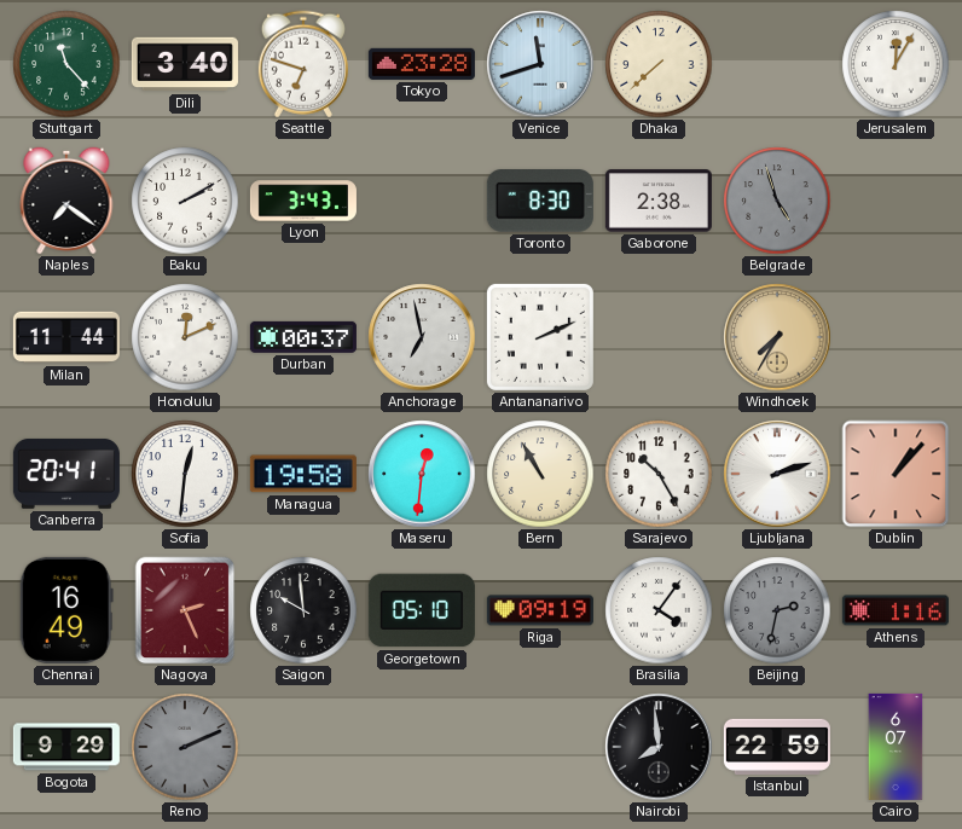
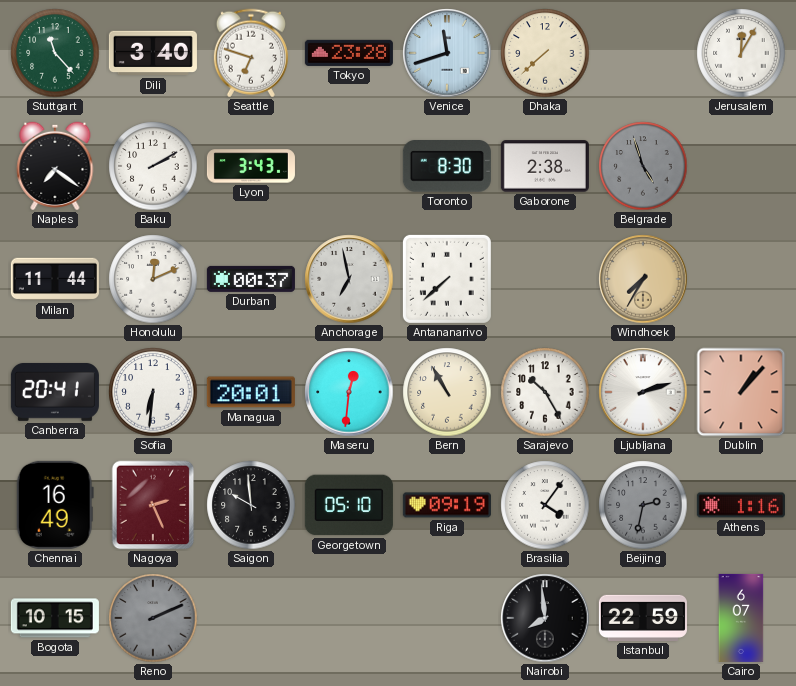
Antananarivo: 2:11 -> 7:38 (447, 279)
Sofia: 12:31 -> 6:31 (153, 392)
Managua: 19:58 -> 20:01 (251, 392)
Bogota: 9:29 -> 10:15 (55, 618)
